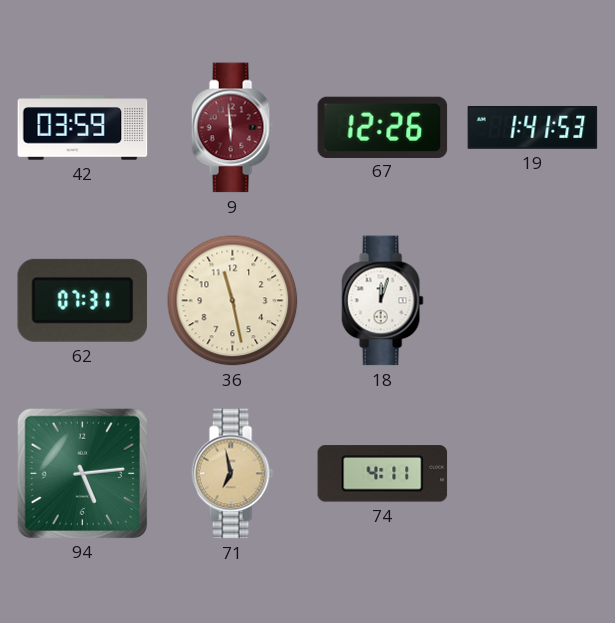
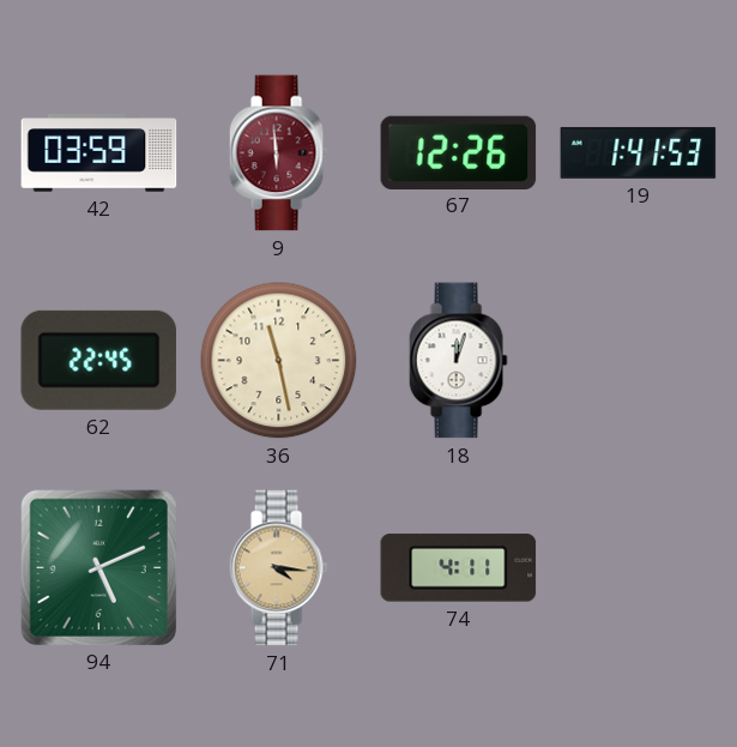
62: 07:31 -> 22:45 (98, 360)
94: 5:14 -> 5:11 (98, 567)
71: 6:58 -> 4:16 (278, 568)
